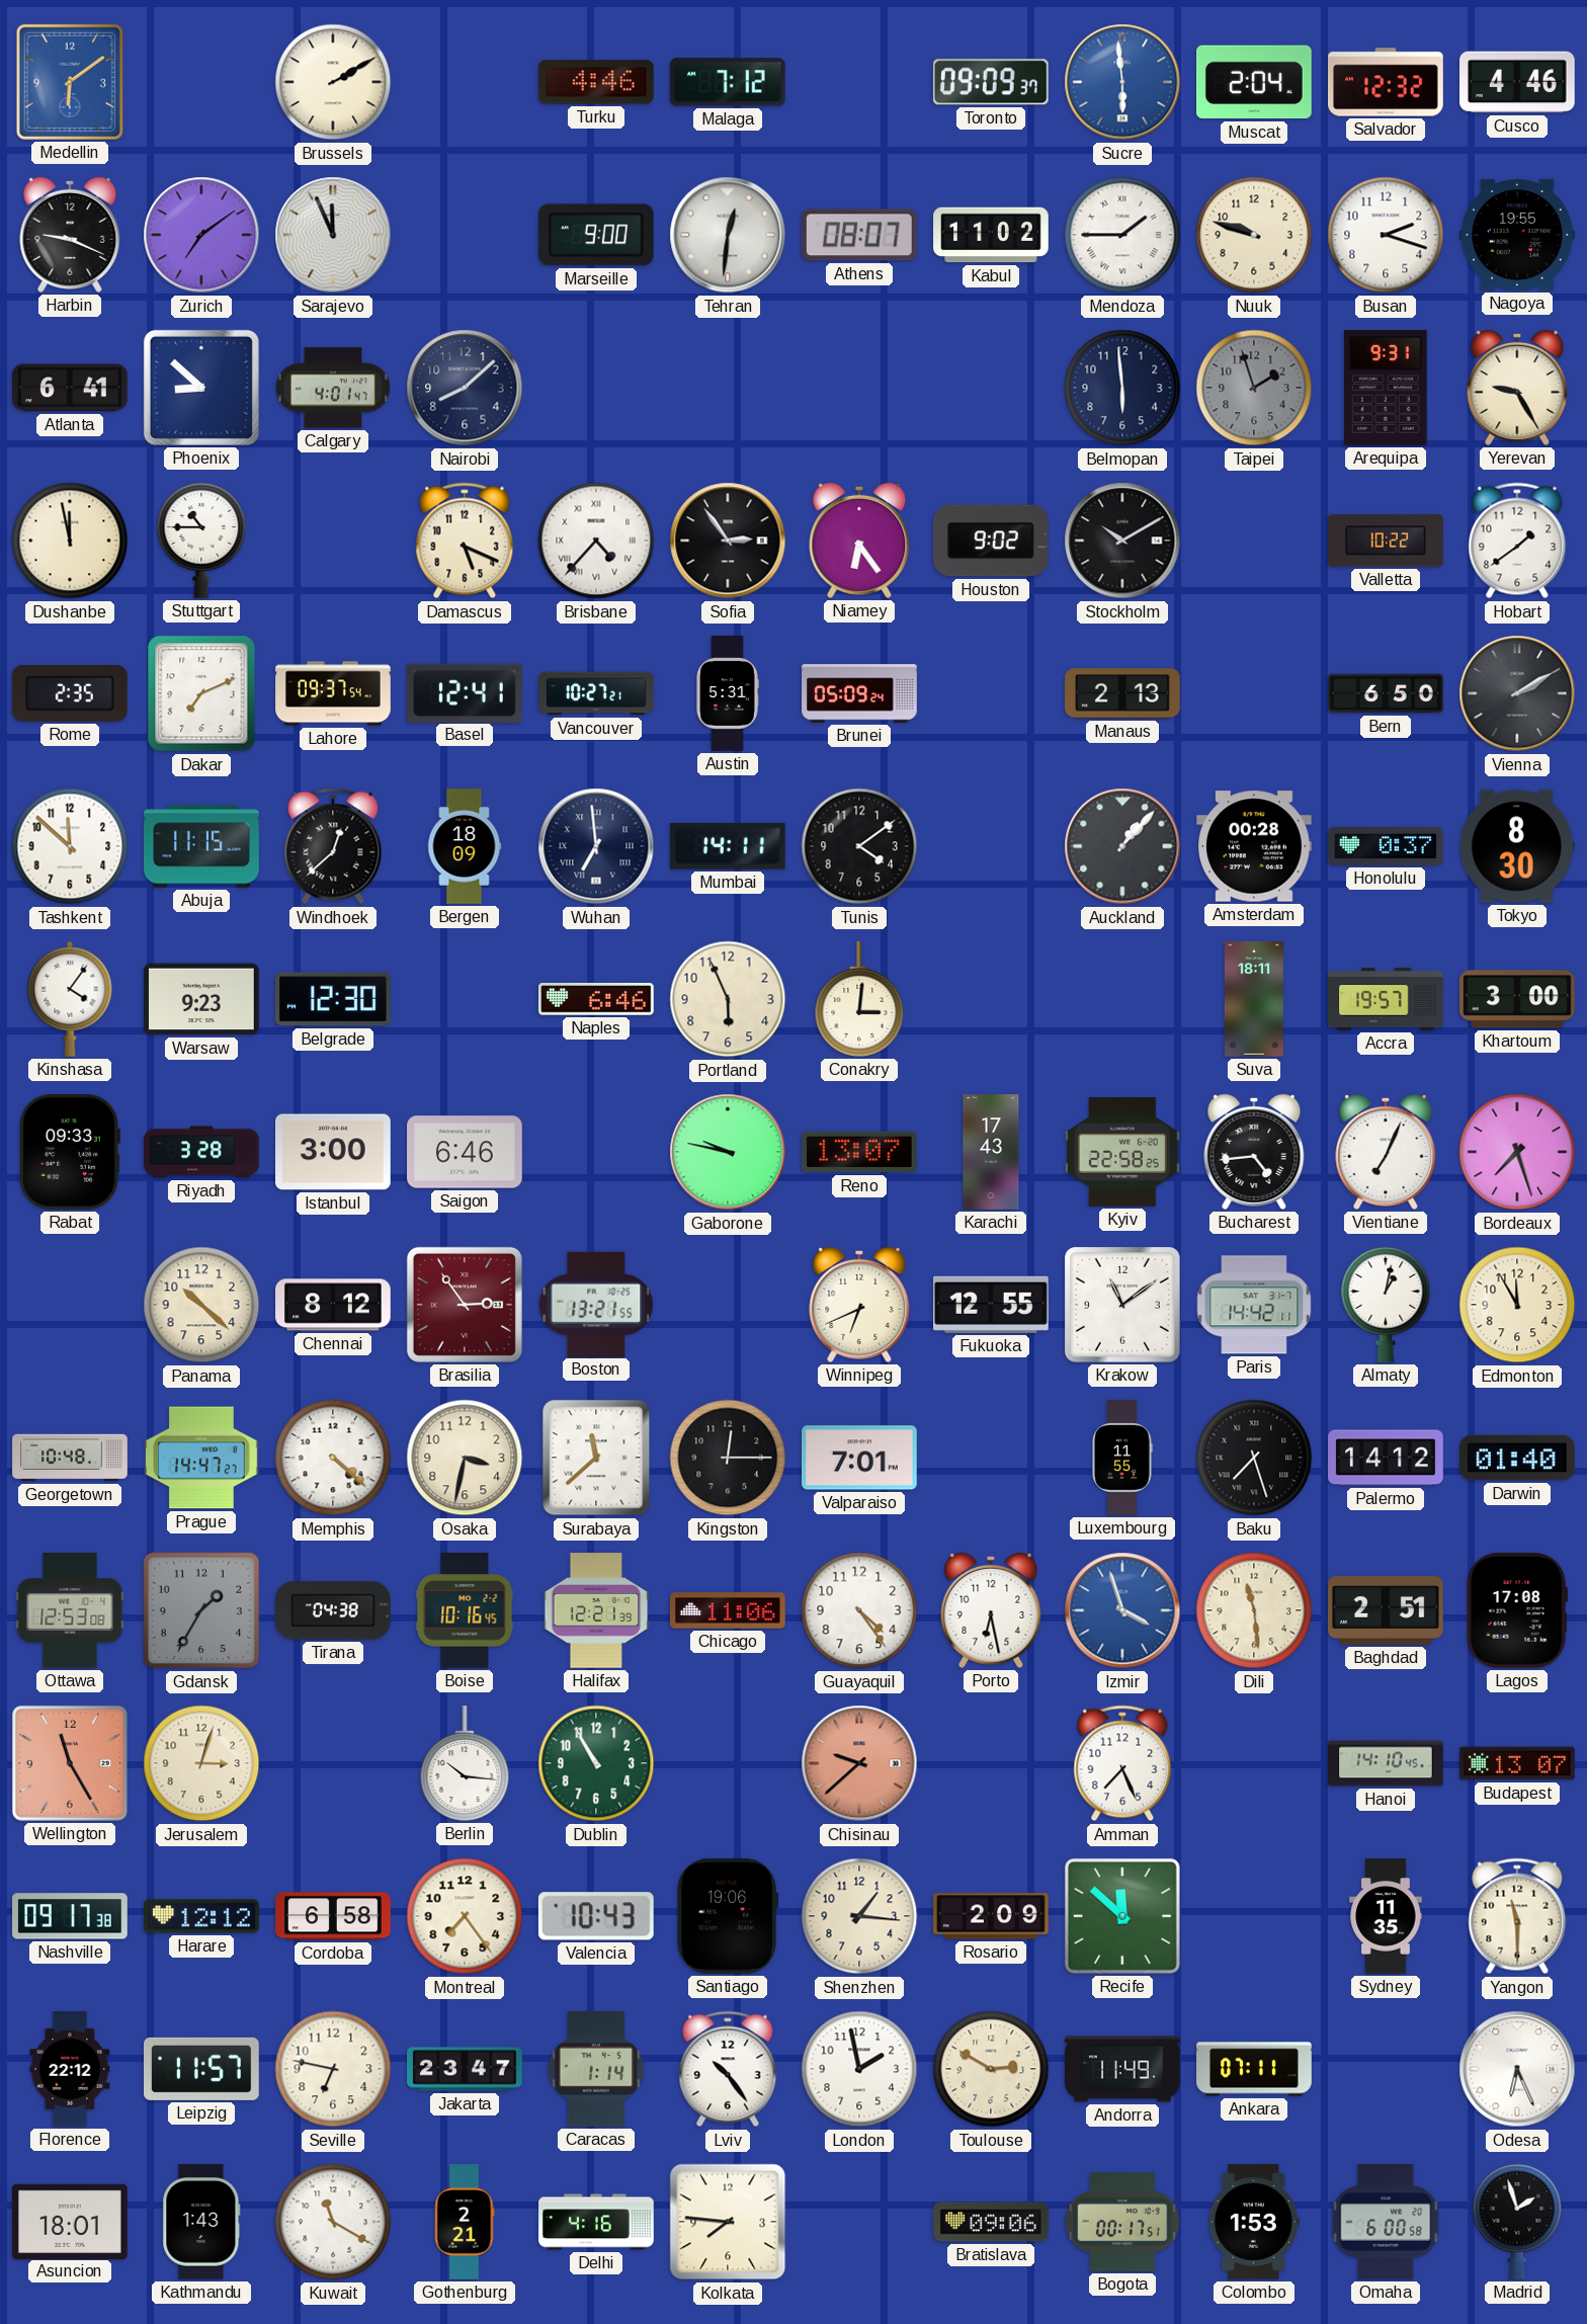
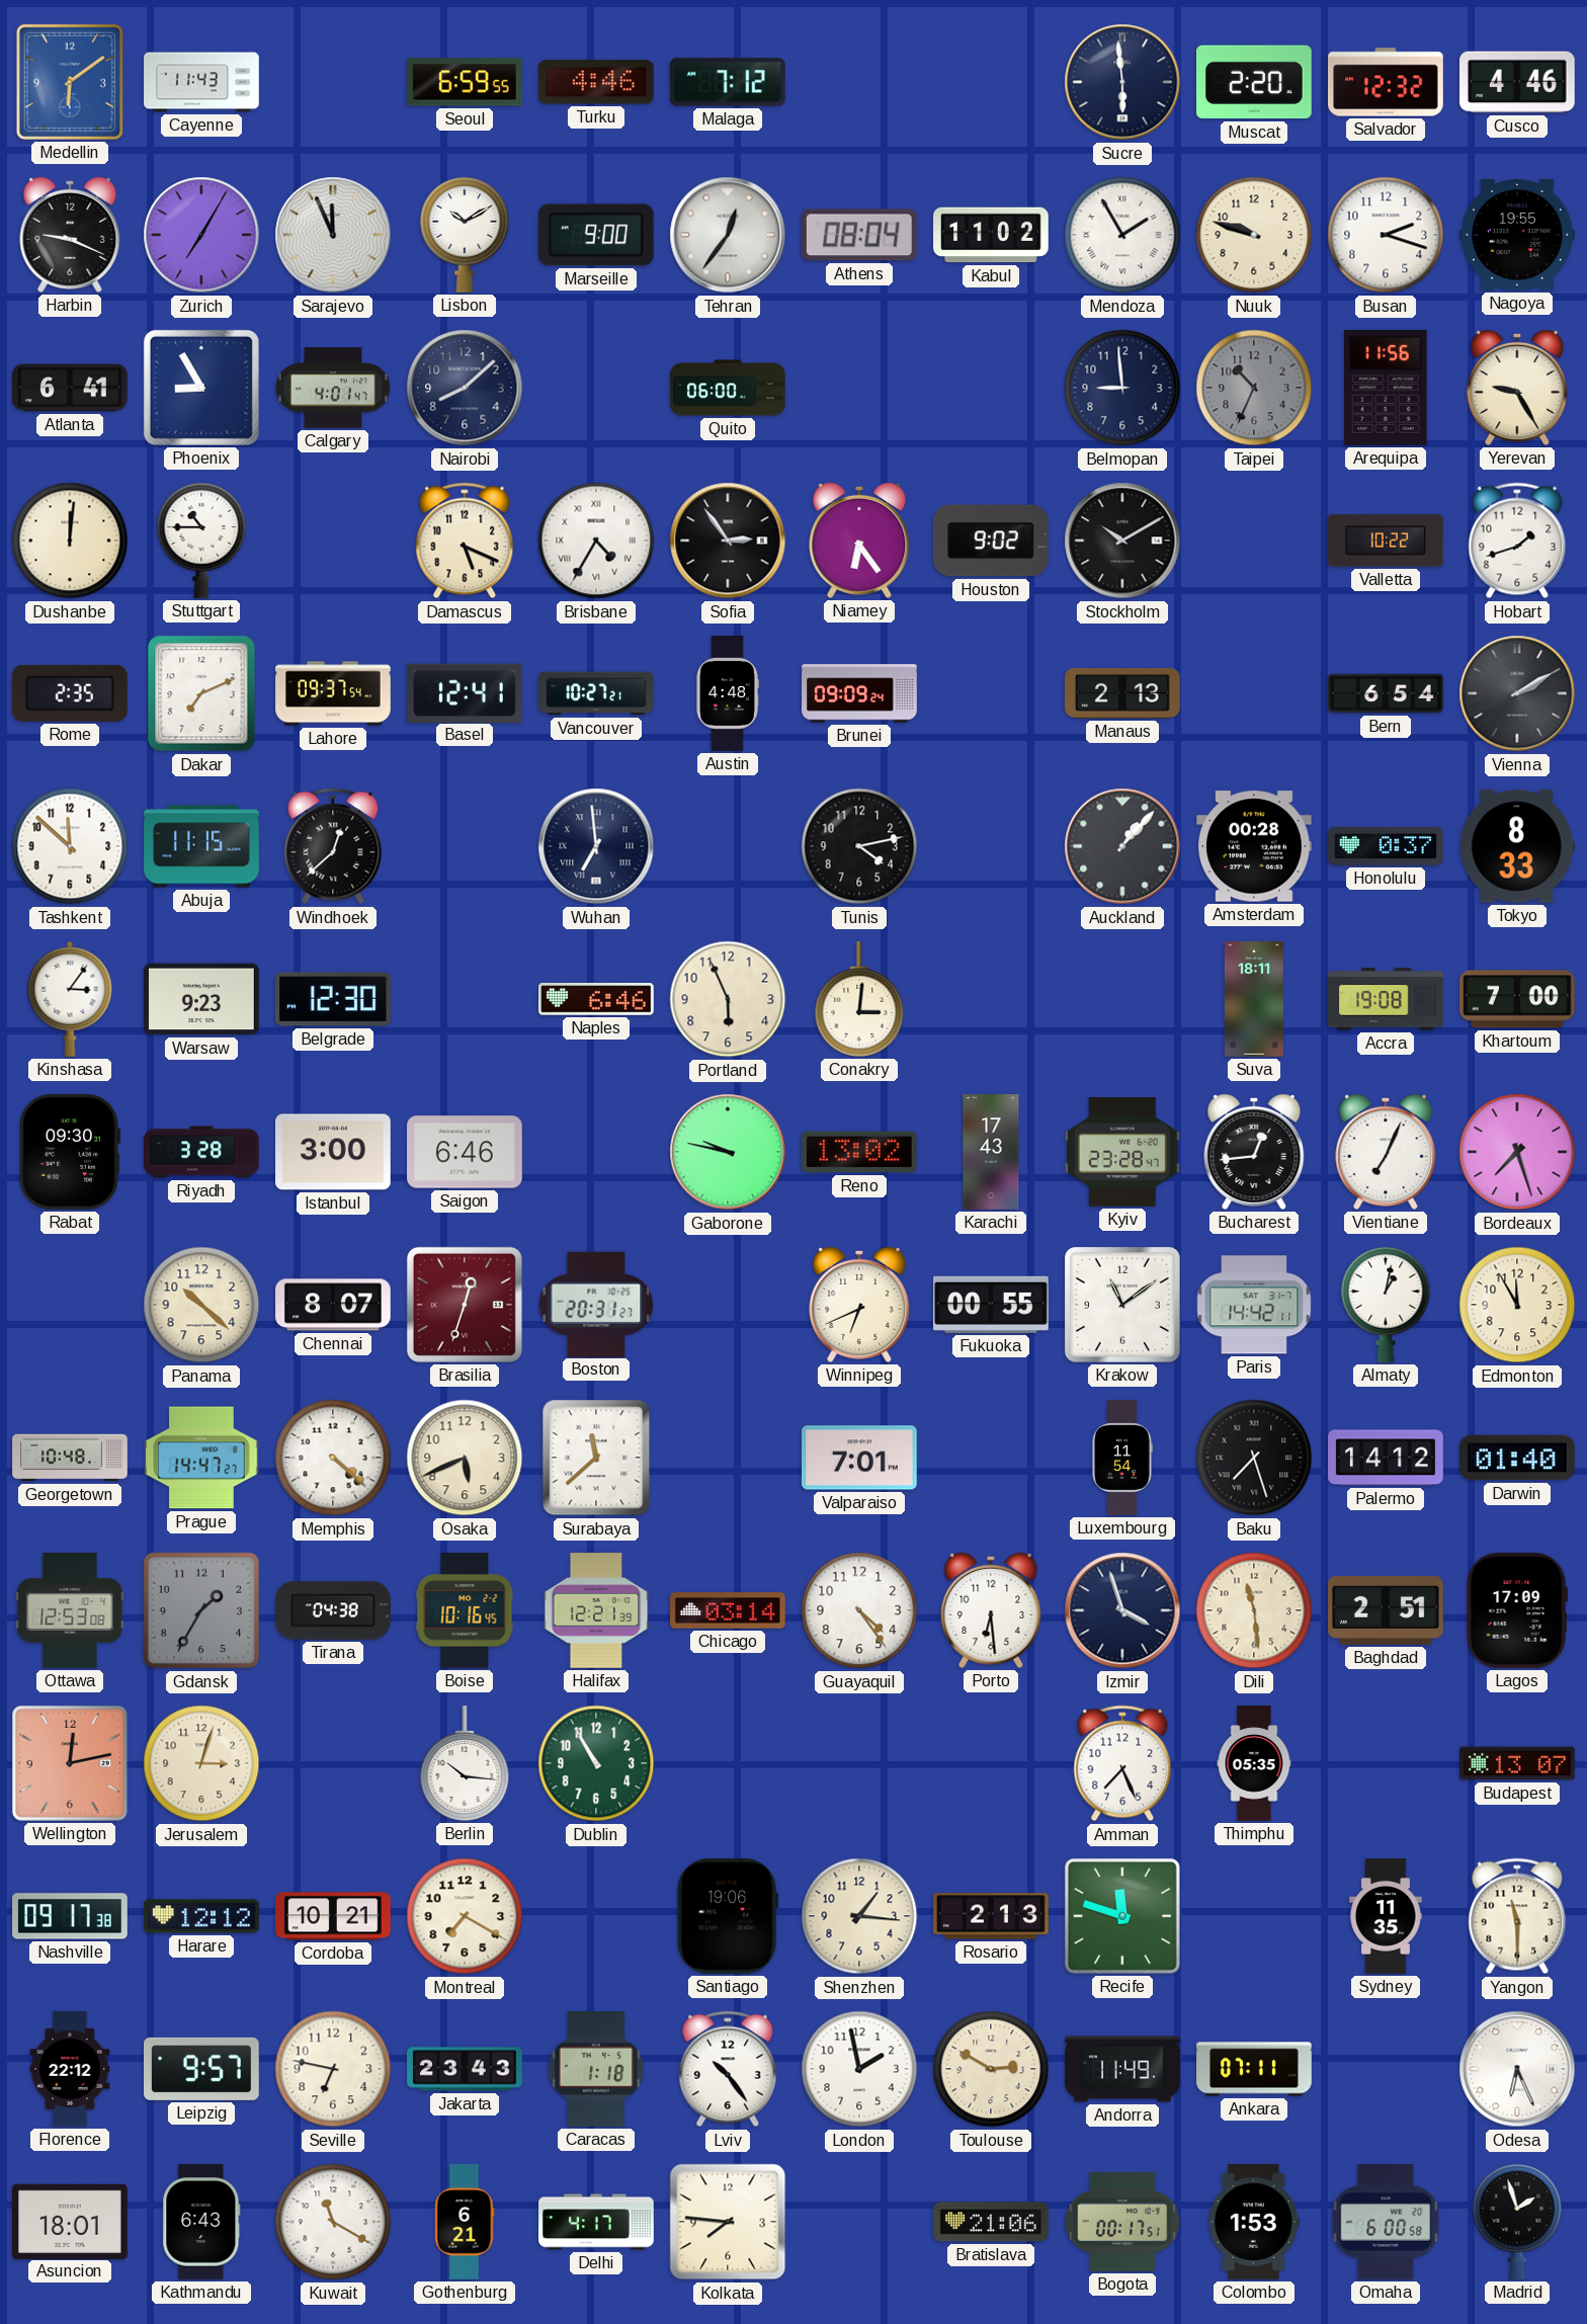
Cayenne: none -> 11:43 (201, 82)
Brussels: 2:10 -> none (333, 82)
Seoul: none -> 6:59 (465, 82)
Toronto: 09:09 -> none (991, 82)
Sucre dial: blue -> navy (1122, 82)
Muscat: 2:04 -> 2:20 (1255, 82)
Zurich: 7:09 -> 7:05 (201, 235)
Lisbon: none -> 10:10 (465, 235)
Tehran: 12:31 -> 12:36 (728, 235)
Athens: 08:07 -> 08:04 (859, 235)
Mendoza: 1:45 -> 1:55 (1122, 235)
Phoenix: 8:52 -> 8:55 (201, 388)
Quito: none -> 06:00 (728, 388)
Belmopan: 5:59 -> 8:59 (1122, 388)
Taipei: 1:57 -> 10:34 (1254, 388)
Arequipa: 9:31 -> 11:56 (1387, 388)
Dushanbe: 11:58 -> 12:01 (70, 541)
Brisbane: 4:37 -> 4:35 (596, 541)
Hobart: 1:39 -> 1:42 (1517, 541)
Austin: 5:31 -> 4:48 (728, 693)
Brunei: 05:09 -> 09:09 (859, 693)
Bern: 6:50 -> 6:54 (1386, 693)
Bergen: 18:09 -> none (465, 846)
Mumbai: 14:11 -> none (729, 846)
Tunis: 4:09 -> 4:13 (859, 846)
Tokyo: 8:30 -> 8:33 (1517, 846)
Kinshasa: 4:06 -> 3:06 (70, 999)
Accra: 19:57 -> 19:08 (1386, 999)
Khartoum: 3:00 -> 7:00 (1518, 999)
Rabat: 09:33 -> 09:30 (70, 1152)
Reno: 13:07 -> 13:02 (859, 1152)
Kyiv: 22:58 -> 23:28 (1123, 1153)
Bucharest: 4:44 -> 12:44 (1254, 1152)
Chennai: 8:12 -> 8:07 (333, 1305)
Brasilia: 2:54 -> 12:33 (465, 1305)
Boston: 13:21 -> 20:31 (596, 1304)
Fukuoka: 12:55 -> 00:55 (992, 1305)
Osaka: 3:32 -> 5:41 (465, 1458)
Kingston: 12:15 -> none (728, 1458)
Luxembourg: 11:55 -> 11:54 (1122, 1458)
Chicago: 11:06 -> 03:14 (729, 1610)
Porto: 6:28 -> 6:29 (991, 1610)
Izmir dial: blue -> navy (1122, 1610)
Lagos: 17:08 -> 17:09 (1517, 1611)
Wellington: 11:25 -> 12:13 (70, 1763)
Chisinau: 9:38 -> none (859, 1763)
Thimphu: none -> 05:35 (1254, 1763)
Hanoi: 14:10 -> none (1386, 1763)
Cordoba: 6:58 -> 10:21 (333, 1916)
Montreal: 7:24 -> 7:20 (465, 1916)
Valencia: 10:43 -> none (596, 1916)
Rosario: 2:09 -> 2:13 (991, 1916)
Recife: 11:52 -> 11:48 (1122, 1916)
Leipzig: 11:57 -> 9:57 (202, 2069)
Jakarta: 23:47 -> 23:43 (465, 2069)
Caracas: 1:14 -> 1:18 (596, 2070)
Kathmandu: 1:43 -> 6:43 (201, 2222)
Gothenburg: 2:21 -> 6:21 (465, 2222)
Delhi: 4:16 -> 4:17 (596, 2222)
Bratislava: 09:06 -> 21:06 (991, 2222)
